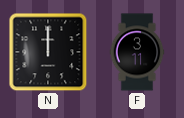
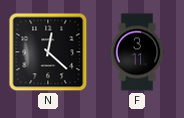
N: 12:00 -> 12:22 (48, 52)
